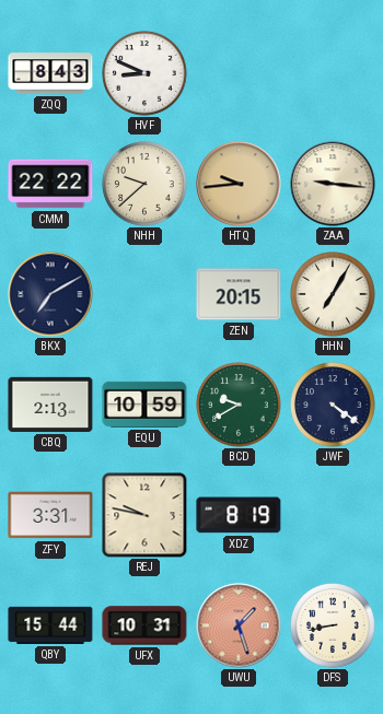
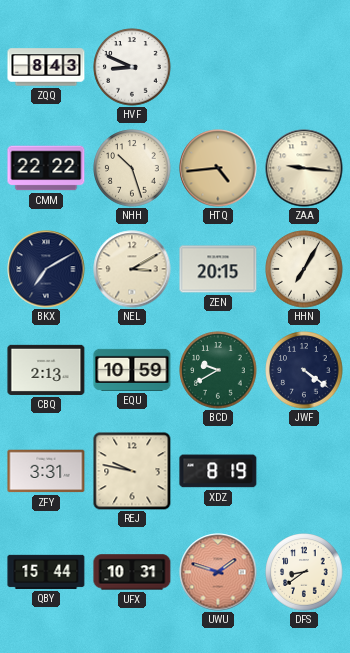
NHH: 9:38 -> 10:27 (132, 168)
HTQ: 9:44 -> 4:44 (218, 168)
NEL: none -> 3:10 (132, 269)
UWU: 1:27 -> 1:48 (218, 572)
DFS: 8:43 -> 8:39 (304, 572)
